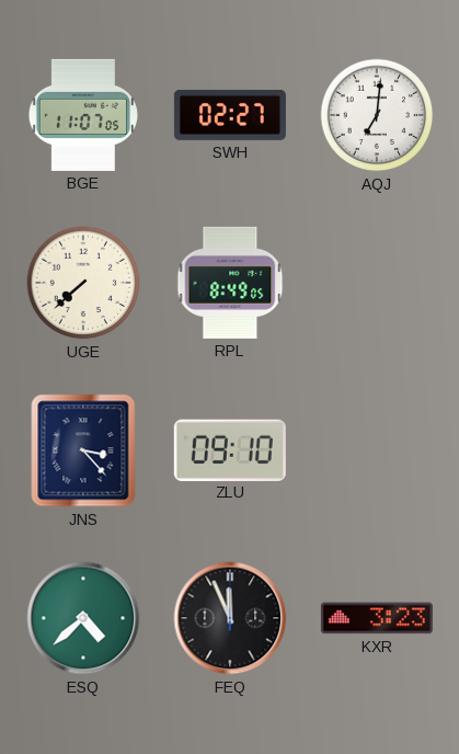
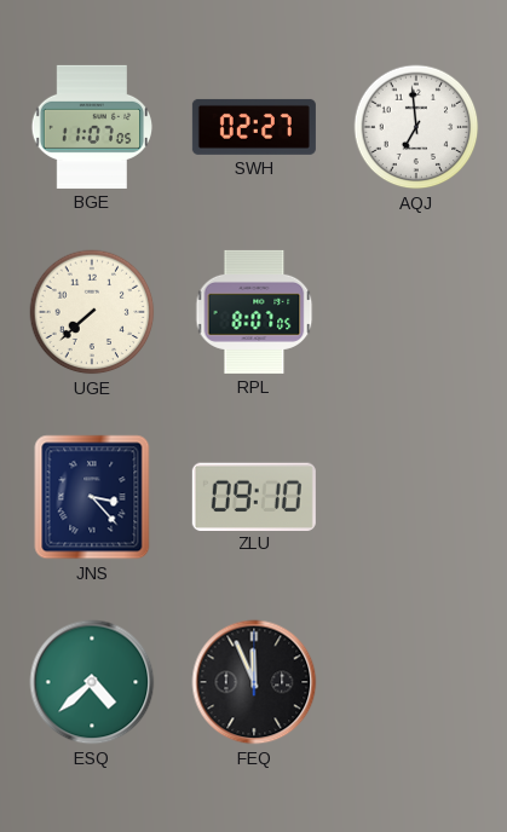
AQJ: 7:01 -> 6:59 (416, 127)
RPL: 8:49 -> 8:07 (254, 312)
KXR: 3:23 -> none (377, 618)
